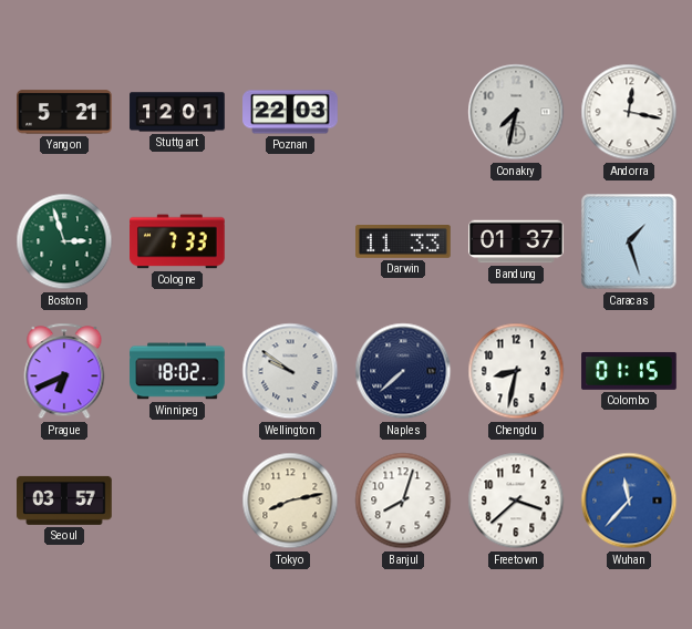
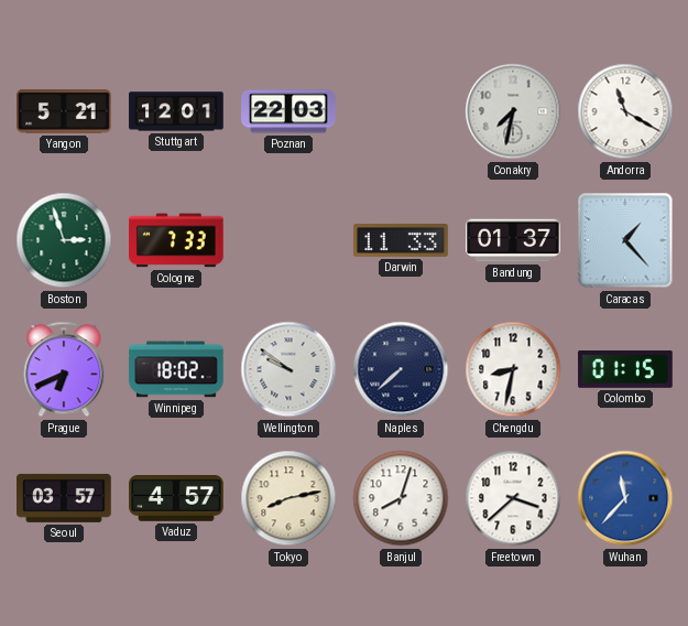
Andorra: 12:17 -> 11:20 (625, 111)
Caracas: 1:27 -> 1:23 (625, 240)
Vaduz: none -> 4:57 (176, 498)
